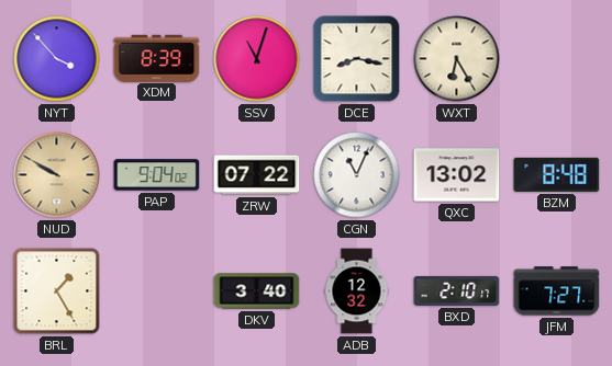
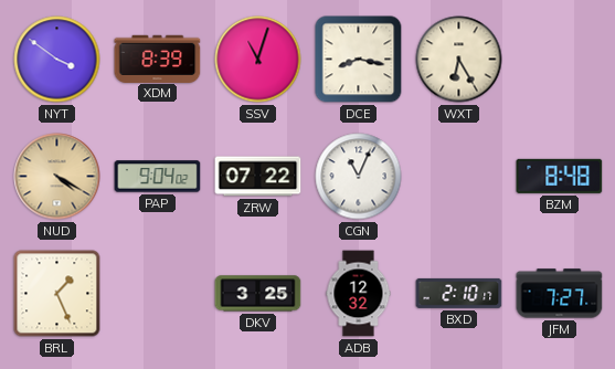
NYT: 3:53 -> 3:51 (57, 60)
NUD: 9:50 -> 4:20 (57, 177)
QXC: 13:02 -> none (457, 175)
BRL: 1:25 -> 1:26 (57, 294)
DKV: 3:40 -> 3:25 (258, 294)
